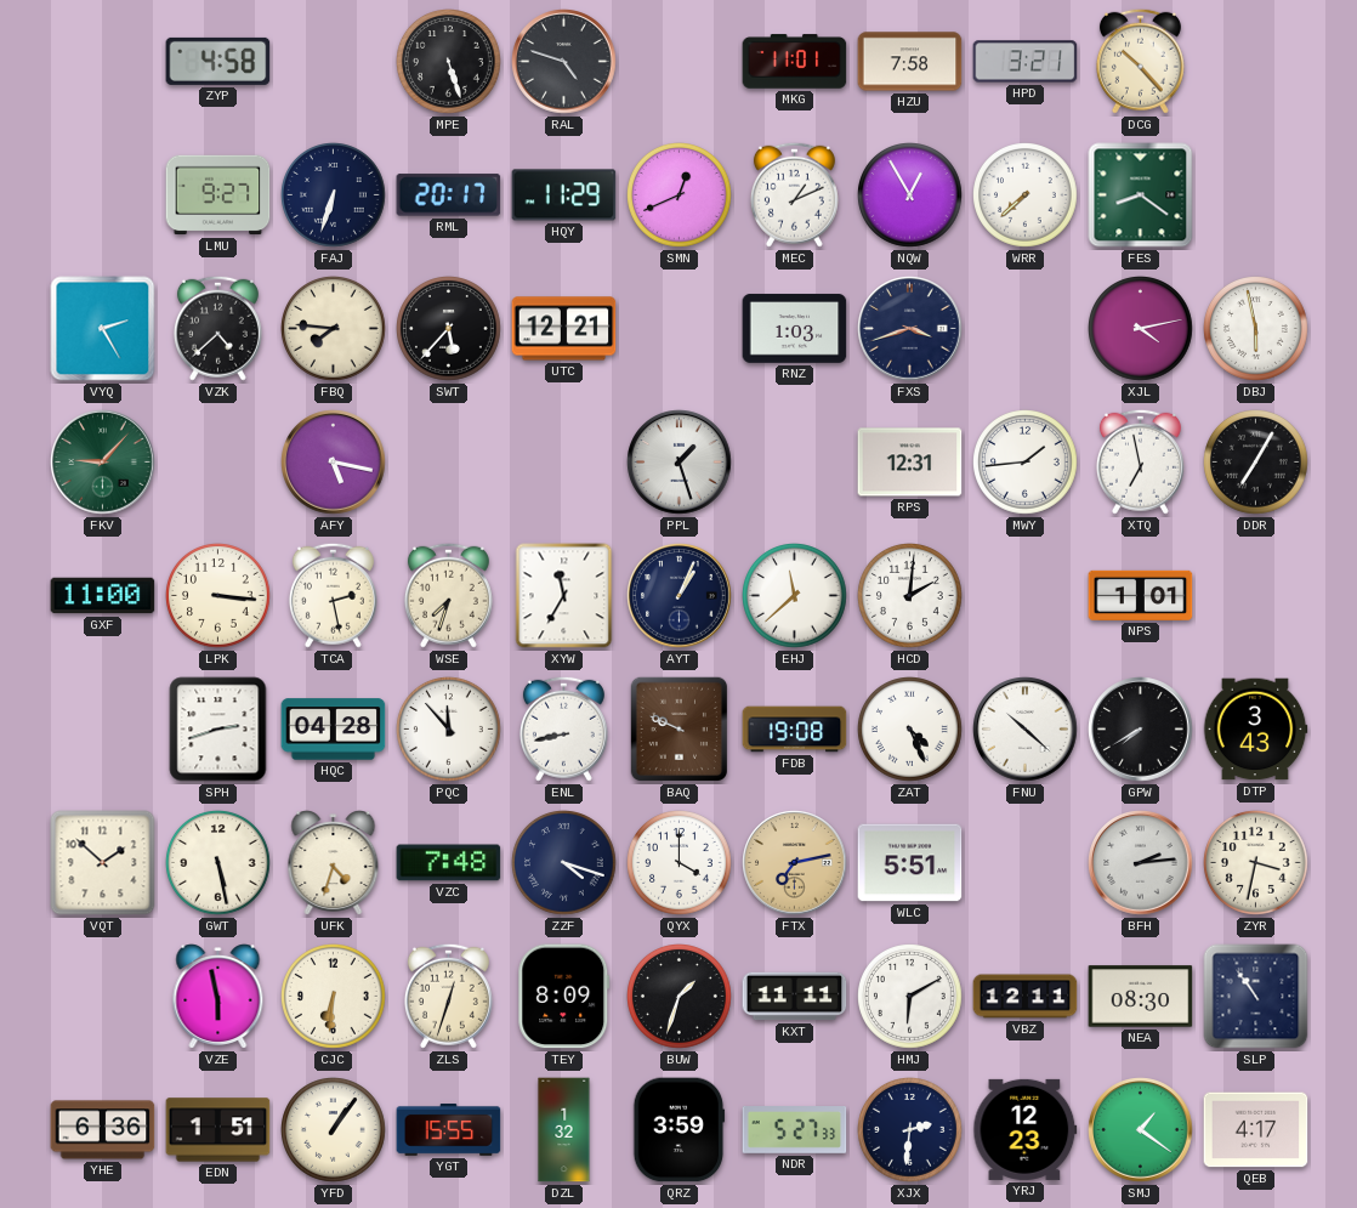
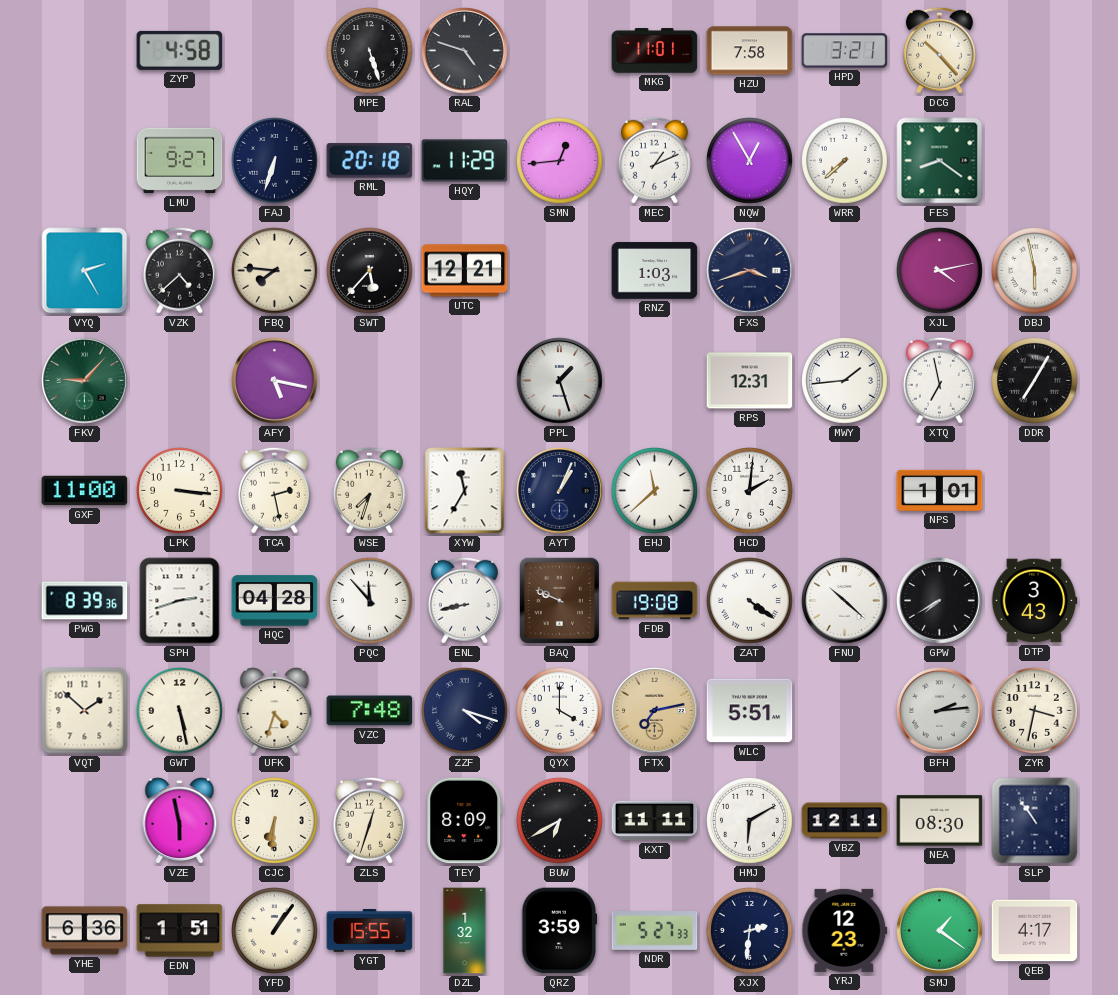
RML: 20:17 -> 20:18 (370, 161)
SMN: 12:41 -> 12:44 (560, 161)
PWG: none -> 8:39 (85, 601)
ZAT: 4:26 -> 4:21 (750, 601)
BUW: 1:33 -> 6:40 (560, 821)
